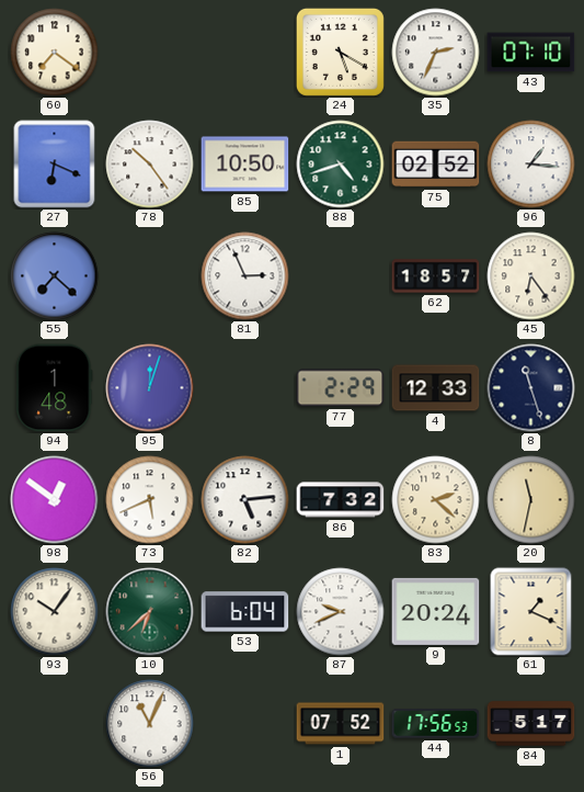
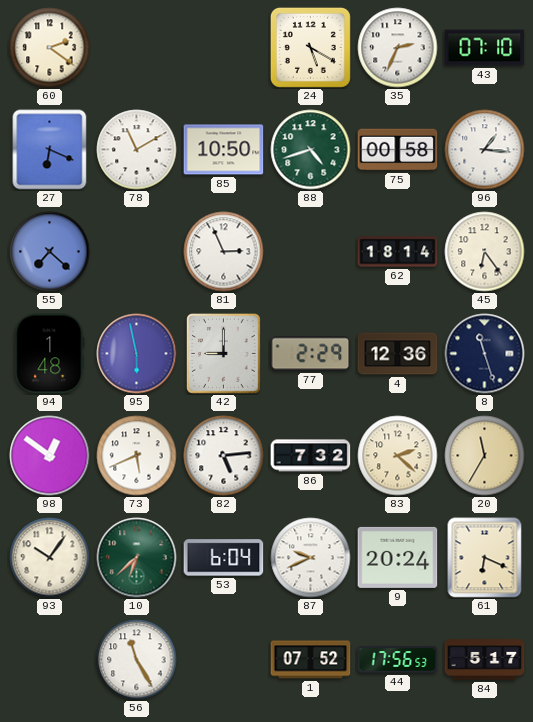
60: 7:21 -> 2:21 (50, 48)
78: 10:24 -> 11:10 (137, 150)
75: 02:52 -> 00:58 (398, 150)
62: 18:57 -> 18:14 (398, 252)
95: 12:03 -> 5:58 (137, 354)
42: none -> 9:00 (224, 354)
4: 12:33 -> 12:36 (398, 354)
20: 11:32 -> 11:35 (485, 456)
61: 1:19 -> 6:19 (485, 558)
56: 11:04 -> 11:25 (137, 660)
